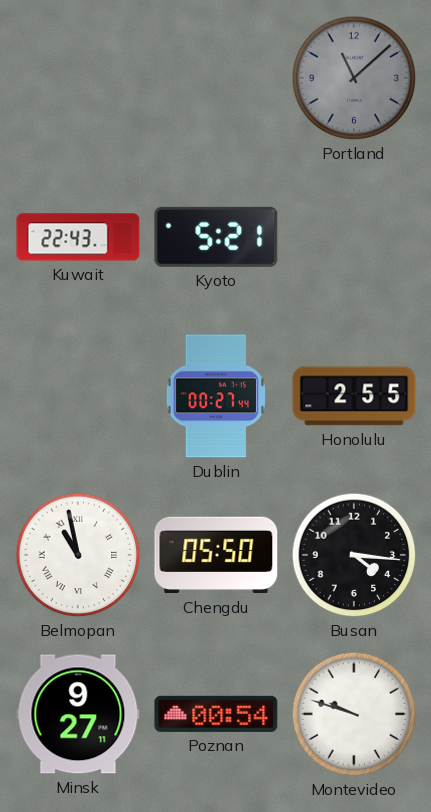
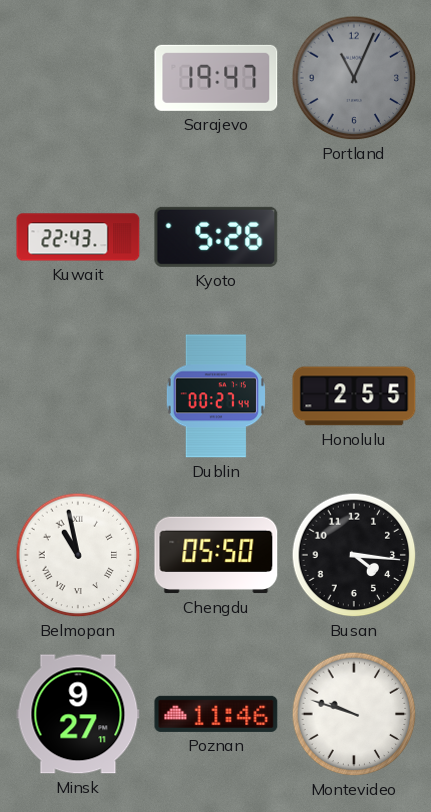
Sarajevo: none -> 19:47 (216, 78)
Portland: 11:08 -> 11:04 (354, 78)
Kyoto: 5:21 -> 5:26 (216, 237)
Poznan: 00:54 -> 11:46 (216, 714)
